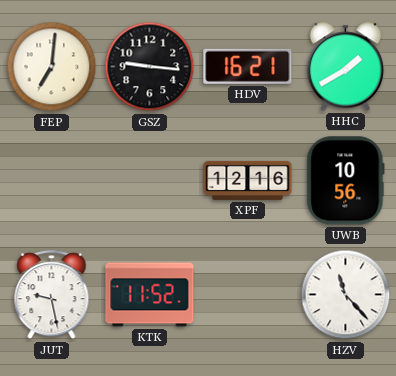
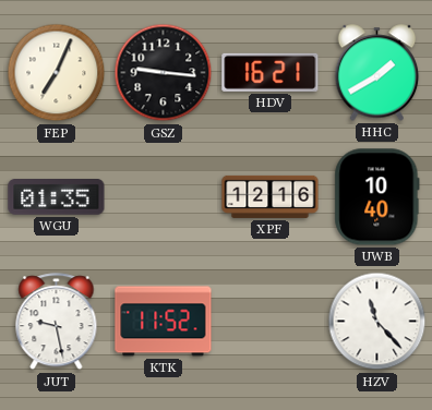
FEP: 7:01 -> 7:04 (57, 73)
WGU: none -> 01:35 (57, 197)
UWB: 10:56 -> 10:40 (377, 197)
